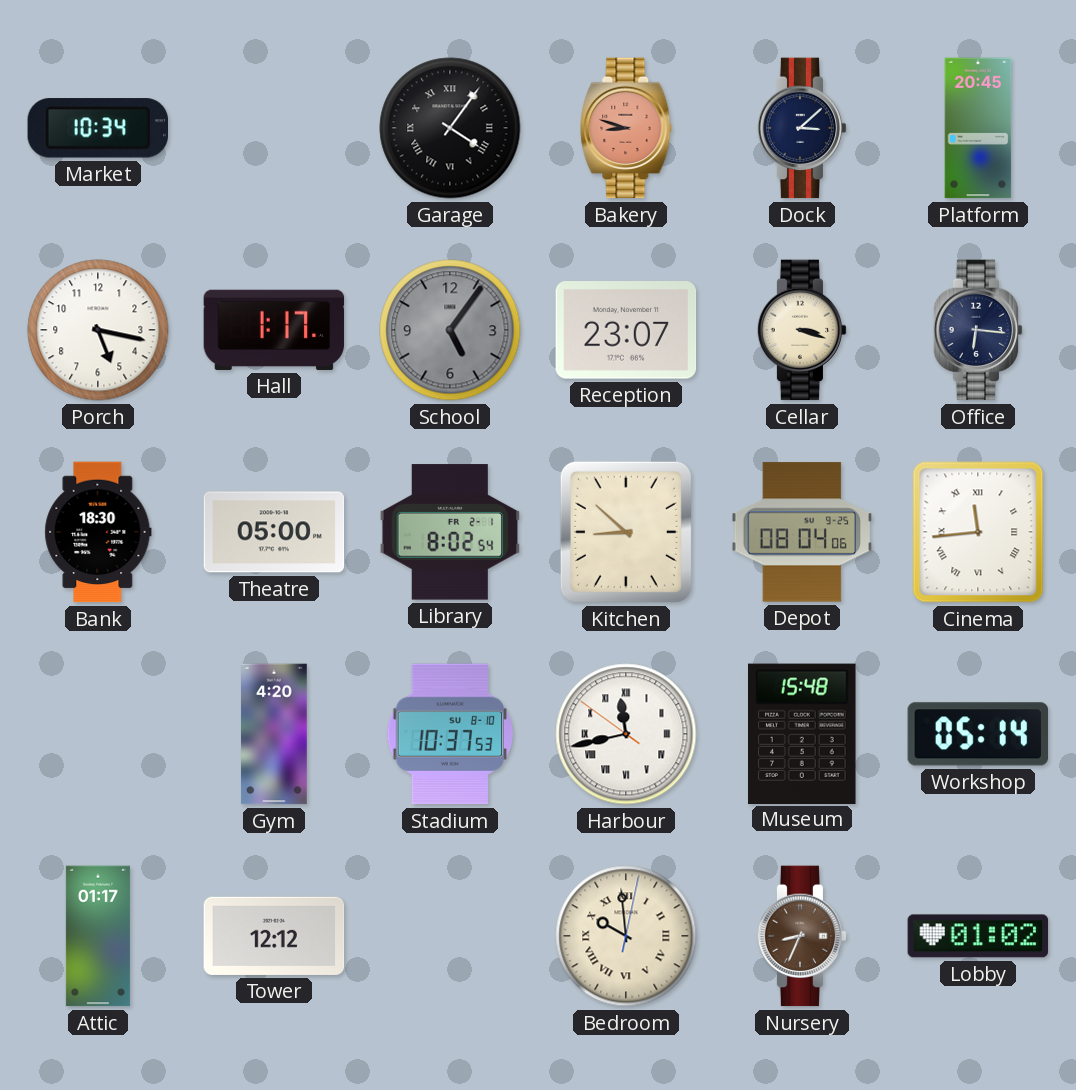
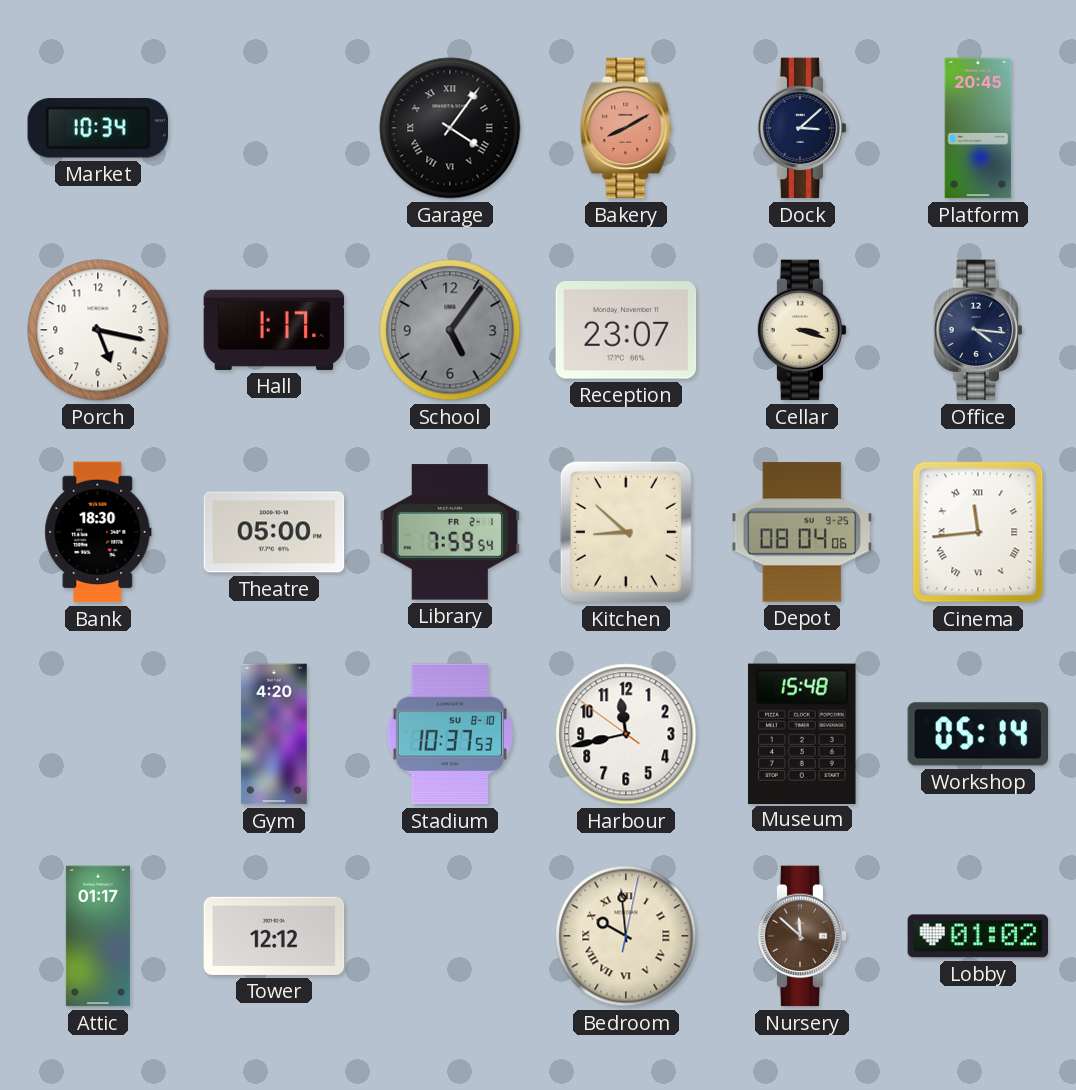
Bakery: 8:48 -> 8:10 (626, 128)
Office: 6:16 -> 4:16 (978, 330)
Library: 8:02 -> 7:59 (450, 532)
Harbour numerals: Roman -> Arabic (626, 734)
Nursery: 8:34 -> 11:52 (802, 936)
